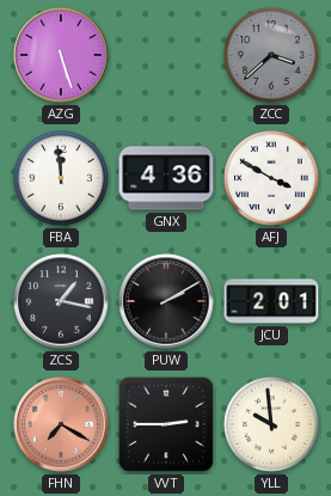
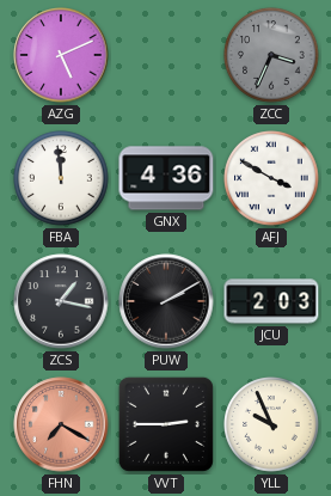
AZG: 5:27 -> 5:11 (61, 55)
ZCC: 3:38 -> 3:34 (271, 55)
JCU: 2:01 -> 2:03 (271, 301)
YLL: 9:59 -> 9:56 (271, 424)
